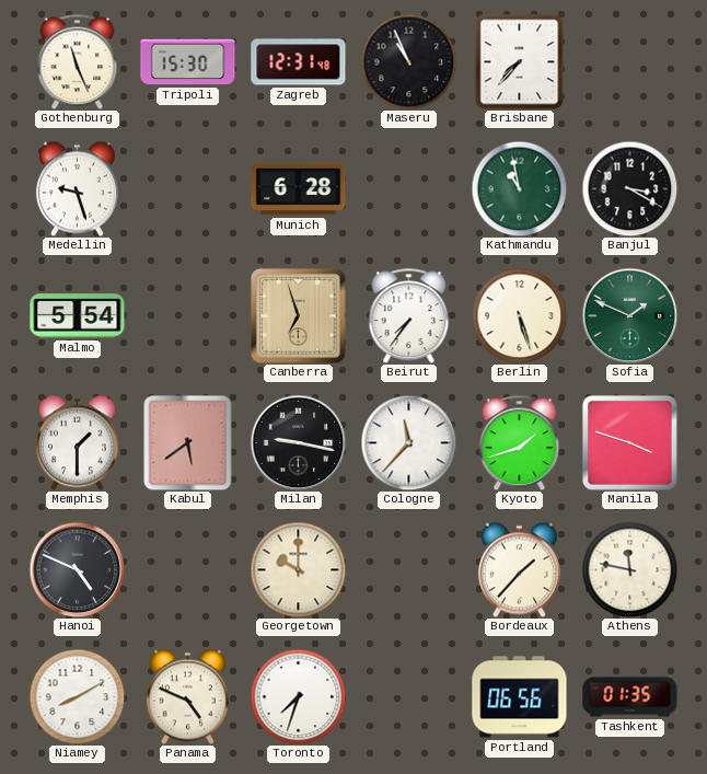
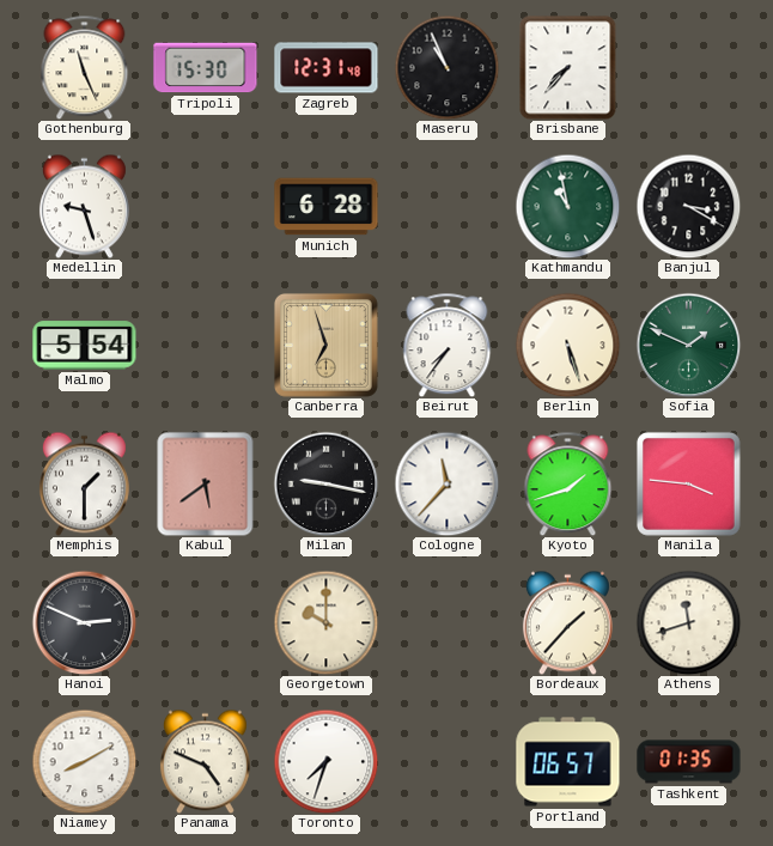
Manila: 3:48 -> 3:46 (688, 483)
Hanoi: 4:49 -> 2:49 (84, 622)
Athens: 11:47 -> 11:42 (688, 622)
Portland: 06:56 -> 06:57 (568, 762)
